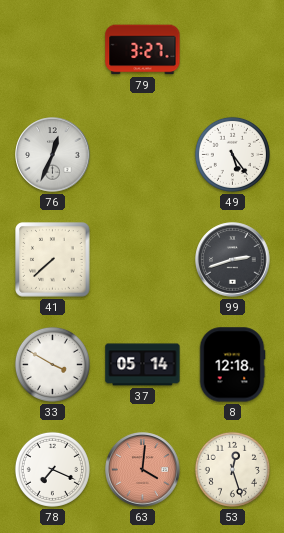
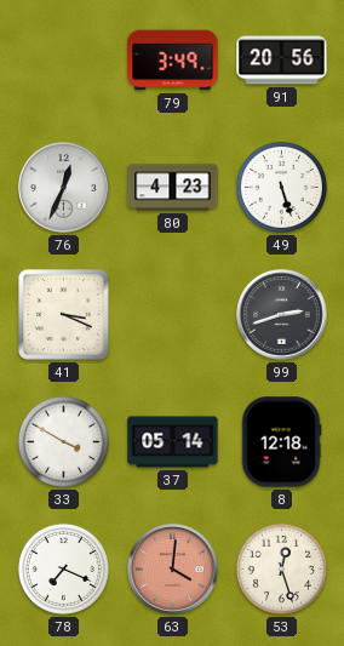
79: 3:27 -> 3:49 (173, 61)
91: none -> 20:56 (282, 61)
80: none -> 4:23 (173, 188)
49: 5:24 -> 5:27 (281, 187)
41: 7:38 -> 3:19 (64, 315)
